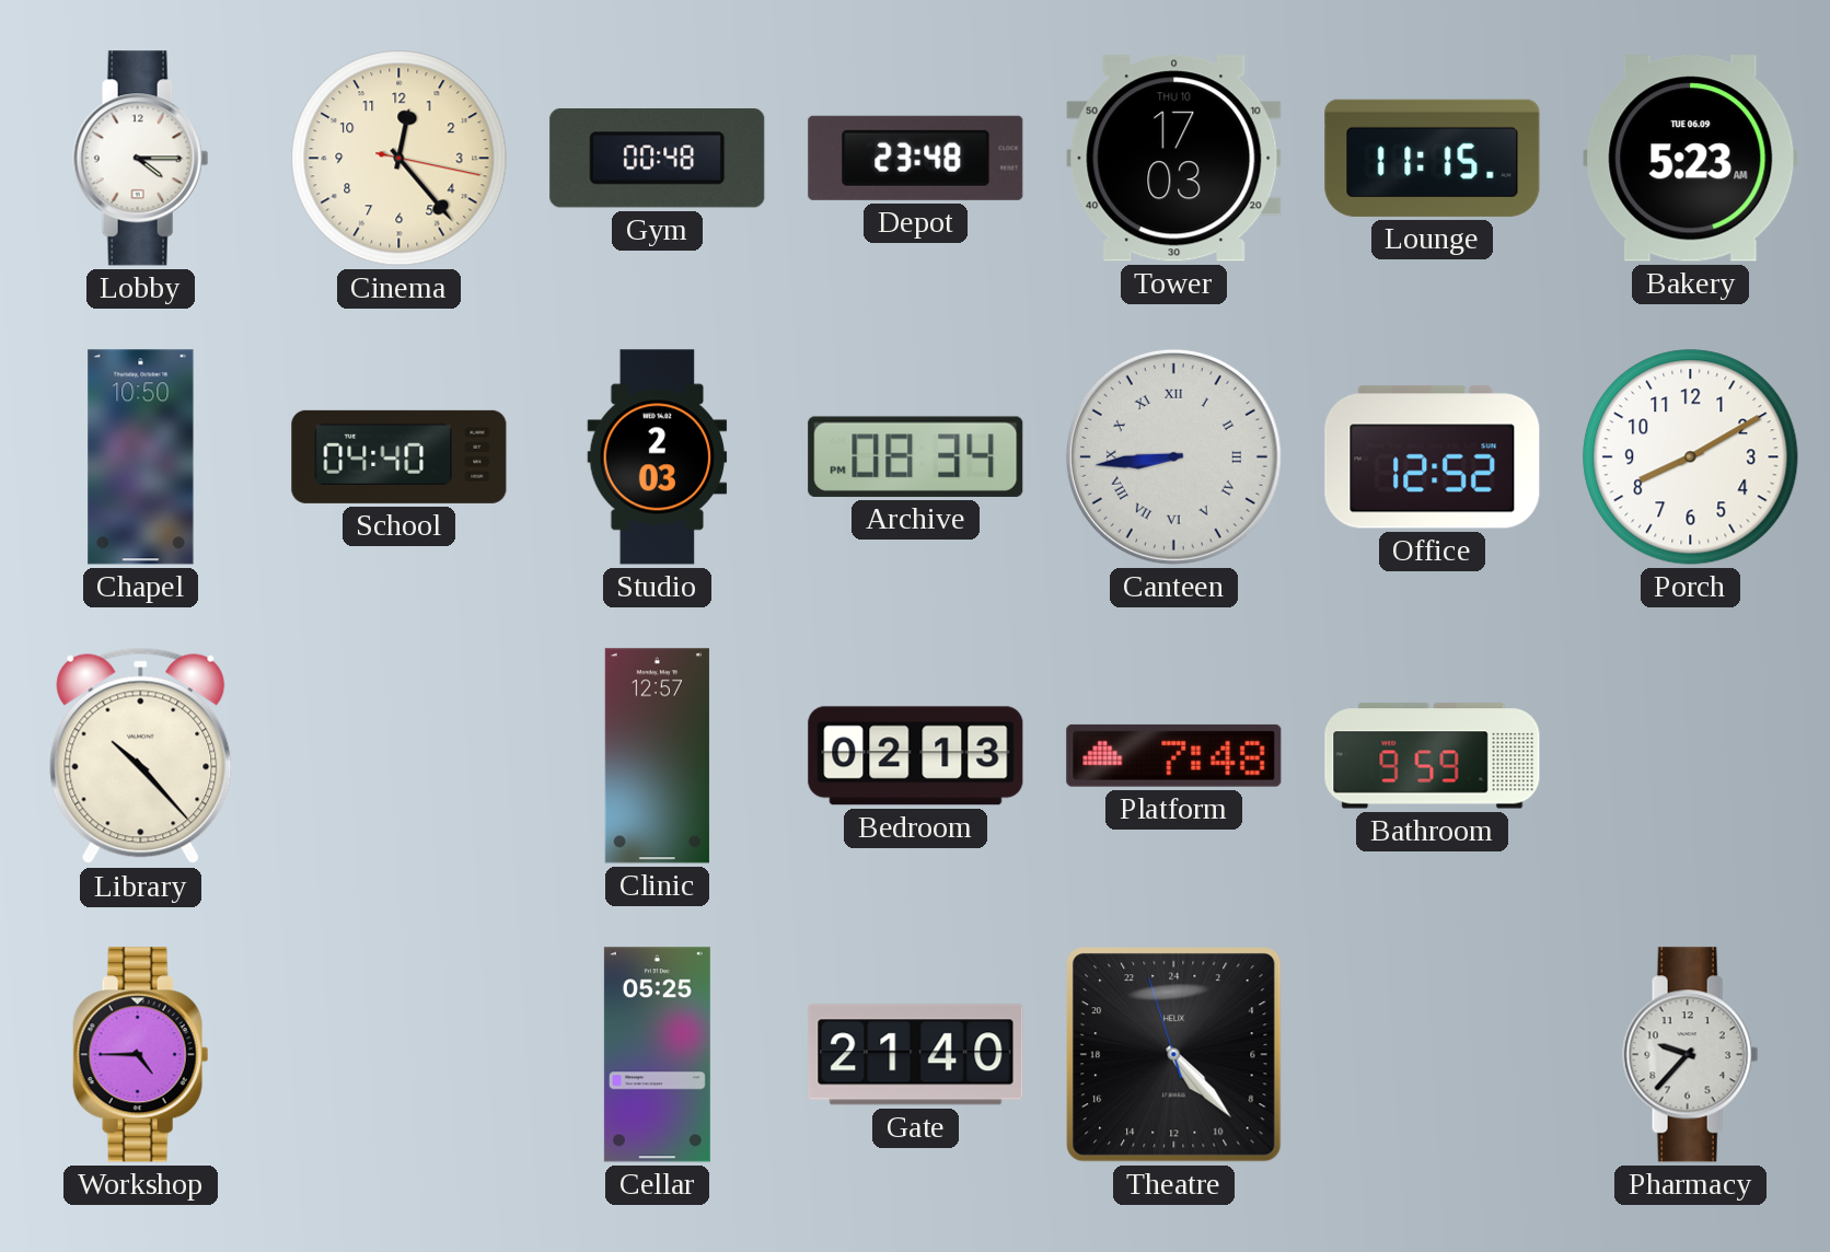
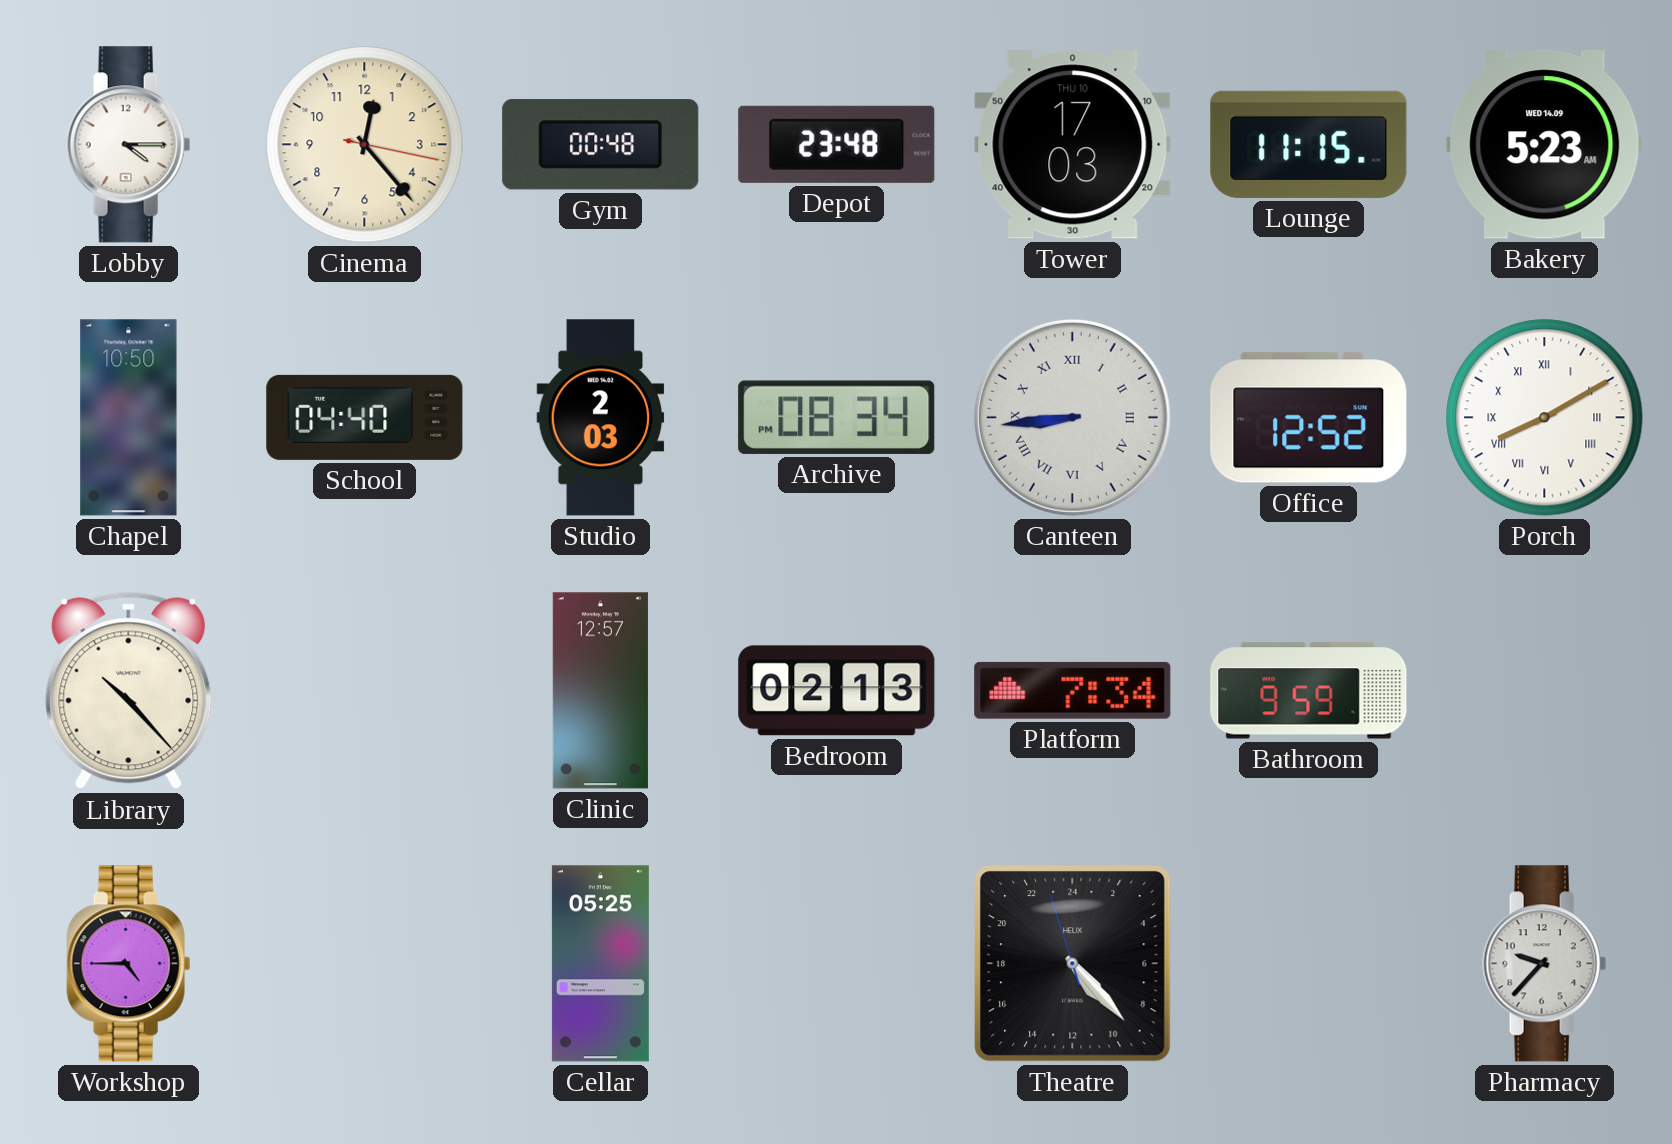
Bakery date: TUE 06.09 -> WED 14.09 (1545, 145)
Porch numerals: Arabic -> Roman (1545, 418)
Platform: 7:48 -> 7:34 (1073, 690)
Gate: 21:40 -> none (916, 1055)
